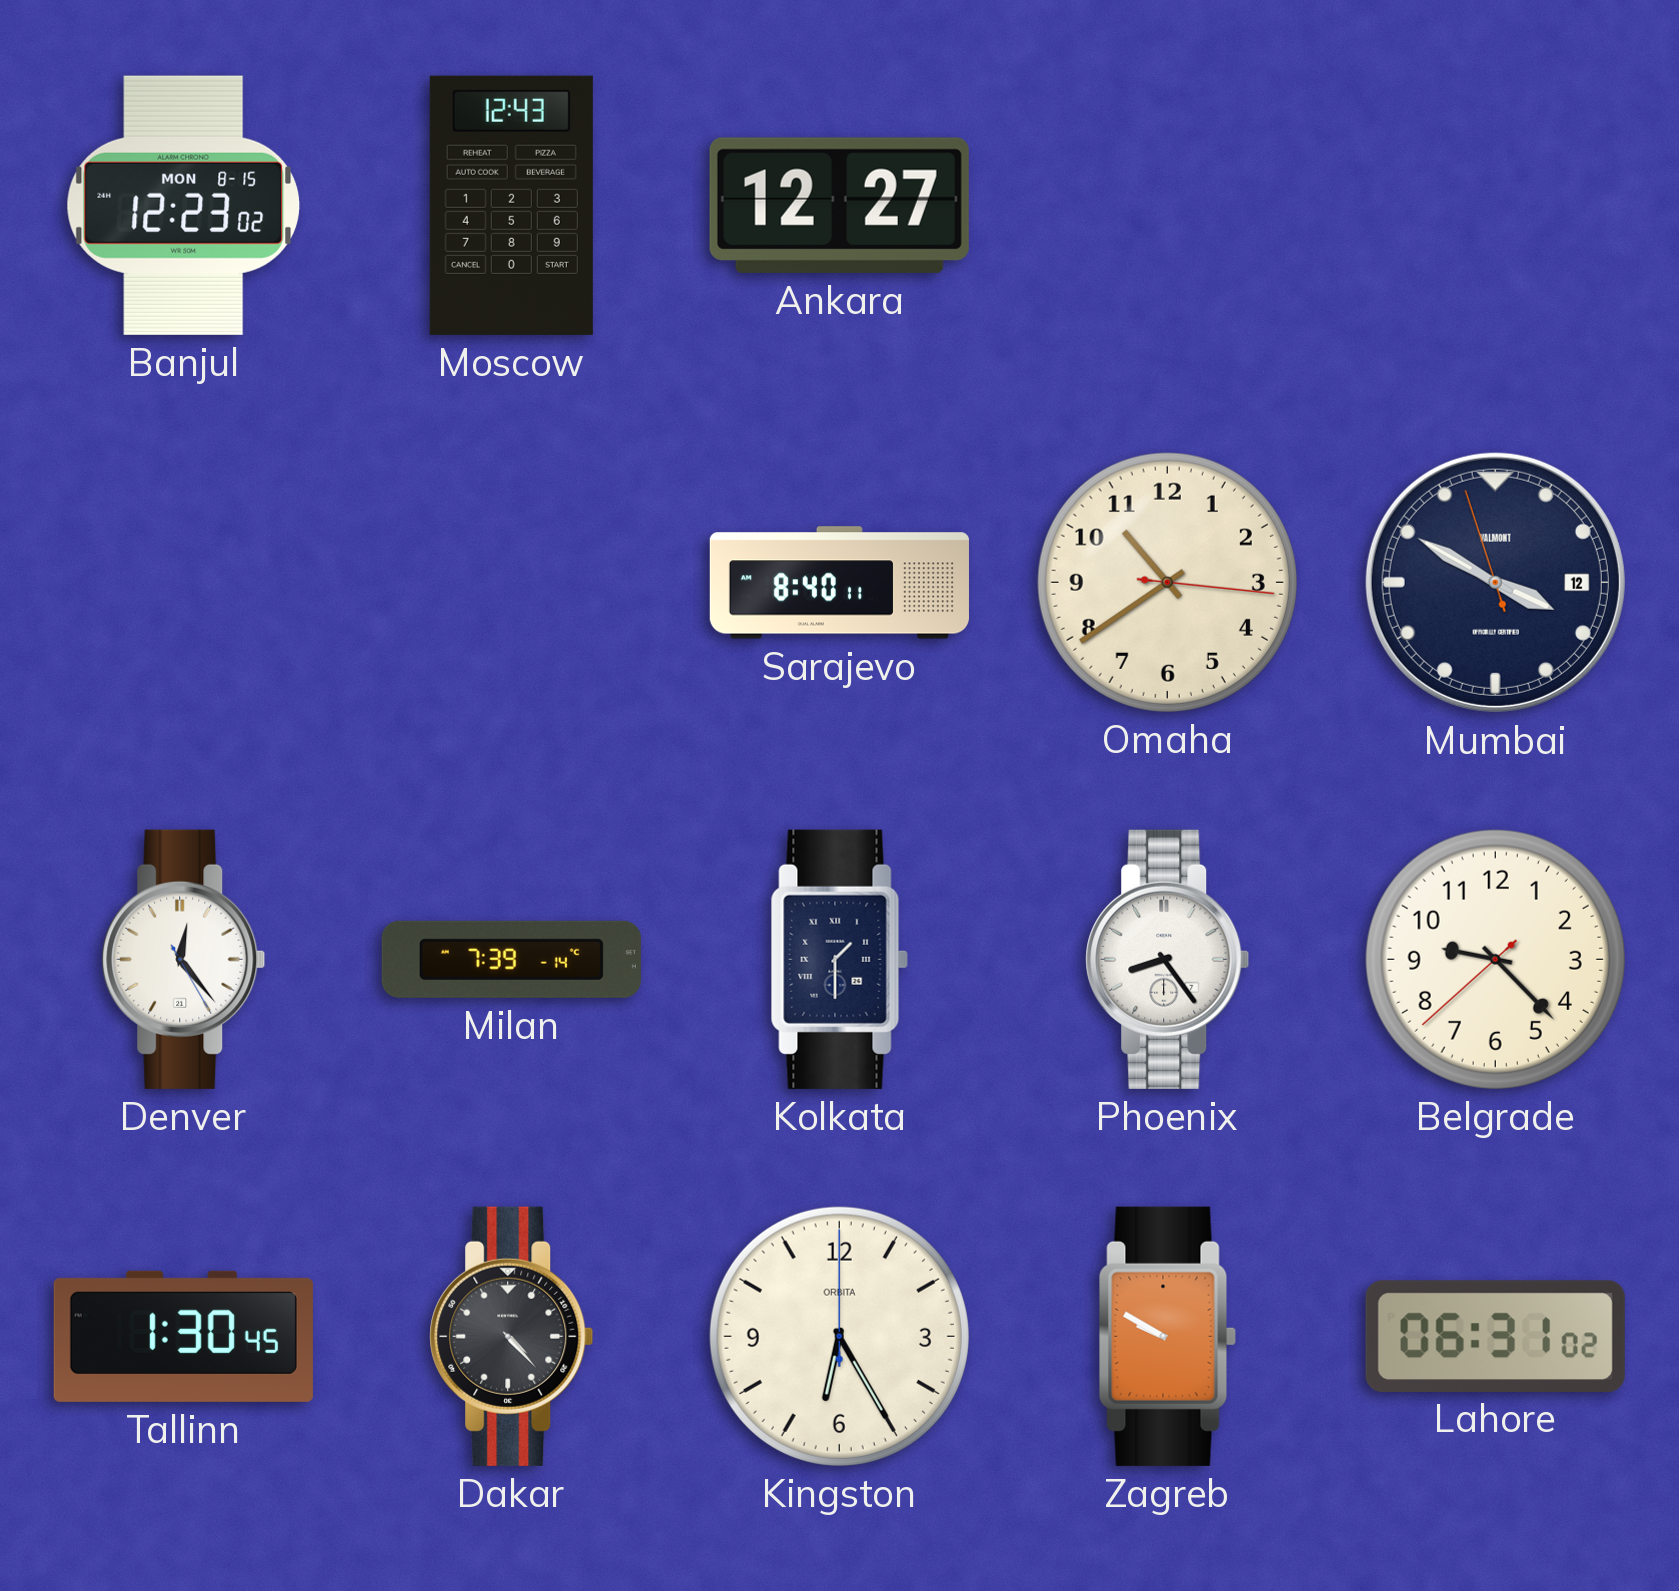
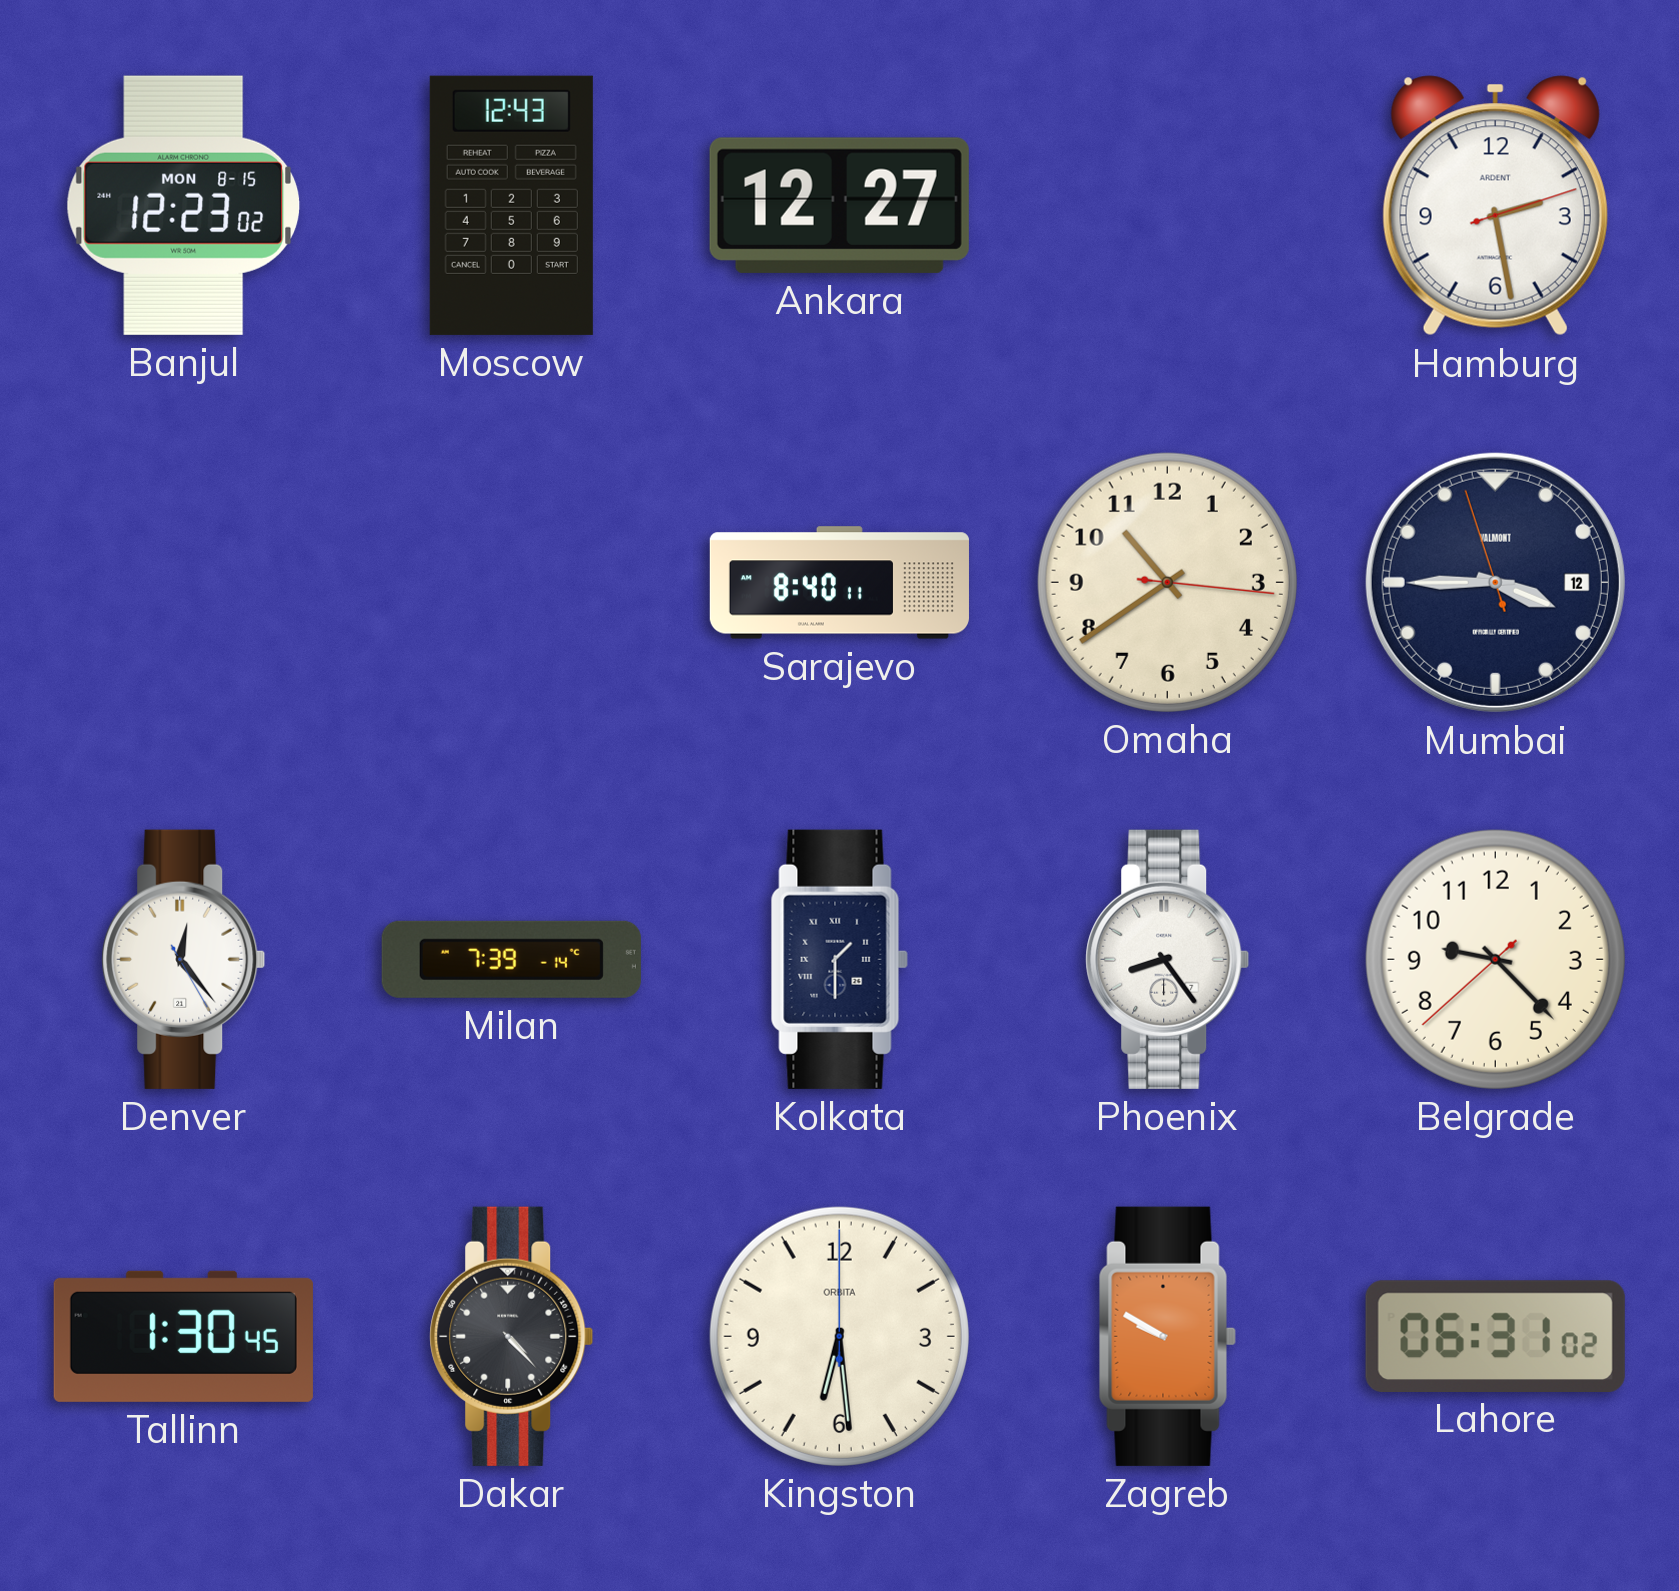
Hamburg: none -> 2:28 (1495, 206)
Mumbai: 3:49 -> 3:44 (1495, 582)
Kingston: 6:25 -> 6:29 (839, 1336)
